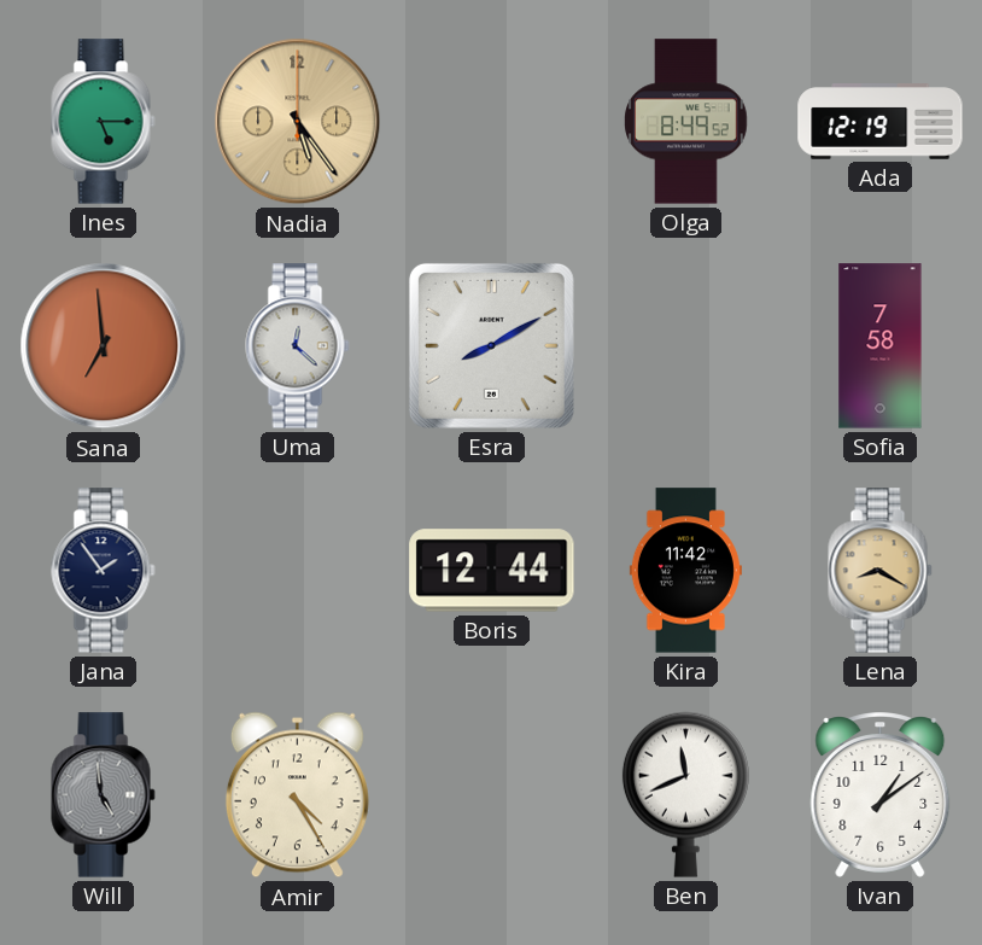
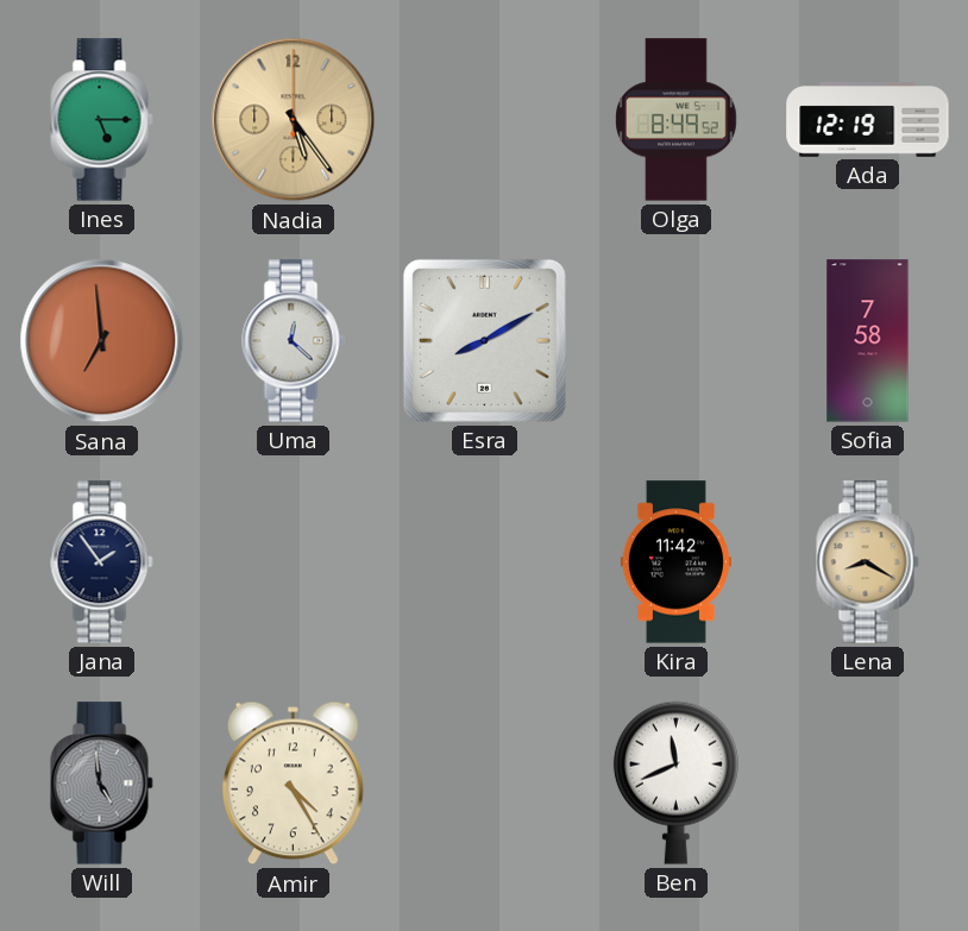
Boris: 12:44 -> none (492, 571)
Ivan: 1:09 -> none (881, 795)
